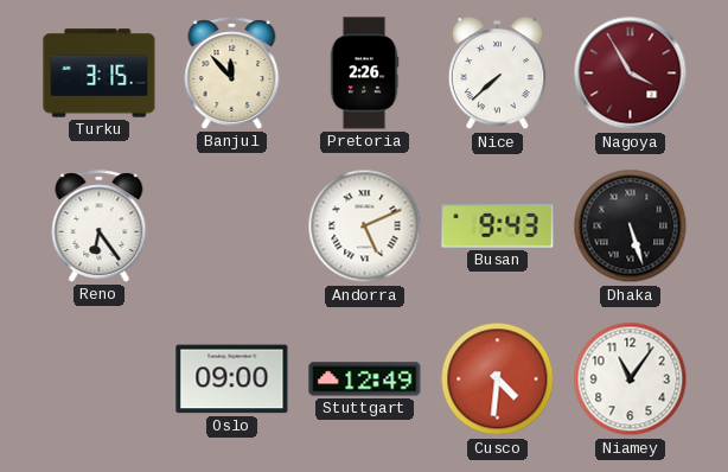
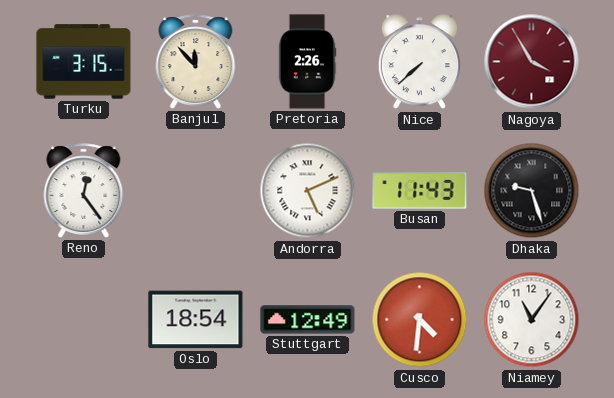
Reno: 6:24 -> 12:24 (84, 191)
Busan: 9:43 -> 11:43 (420, 191)
Dhaka: 5:27 -> 9:27 (532, 191)
Oslo: 09:00 -> 18:54 (196, 320)
